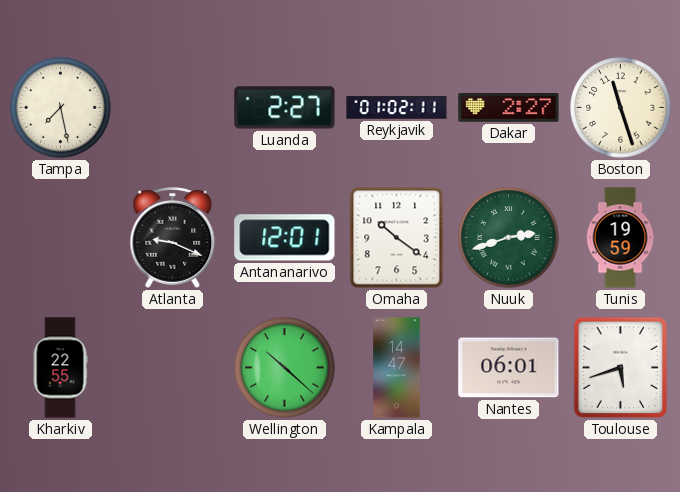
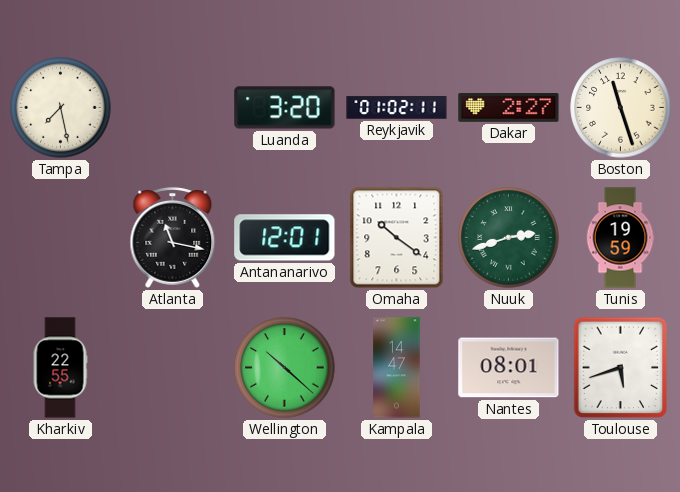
Luanda: 2:27 -> 3:20 (285, 108)
Atlanta: 9:19 -> 11:17 (173, 237)
Nantes: 06:01 -> 08:01 (509, 368)
